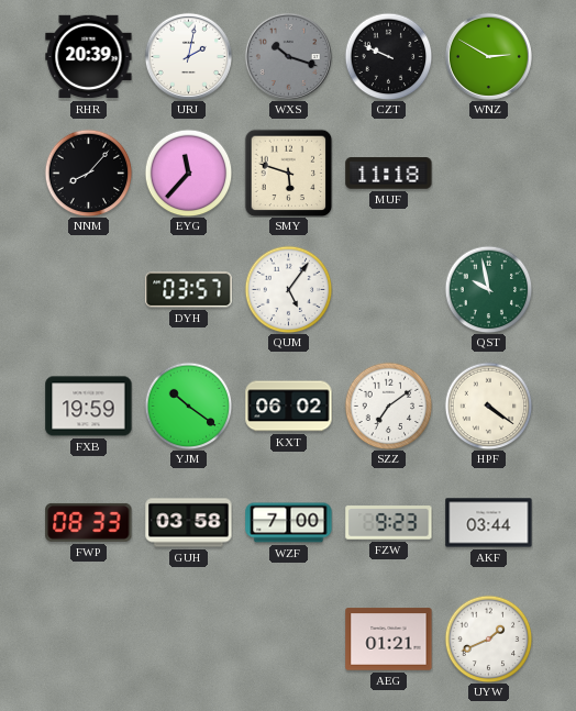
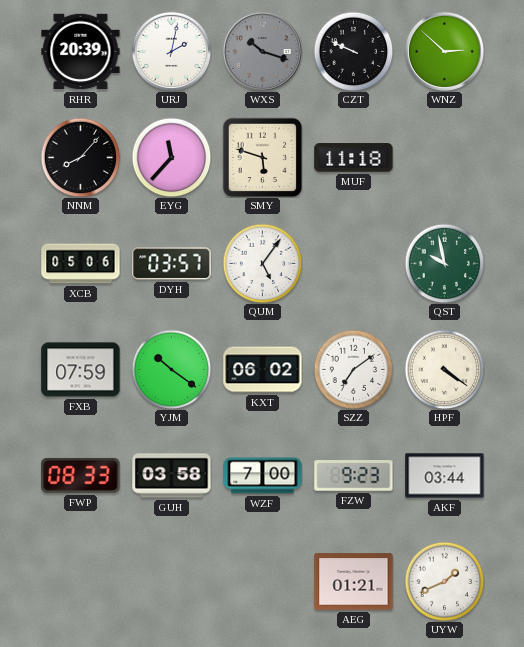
WNZ: 2:50 -> 2:52 (444, 51)
XCB: none -> 05:06 (81, 264)
FXB: 19:59 -> 07:59 (81, 370)
